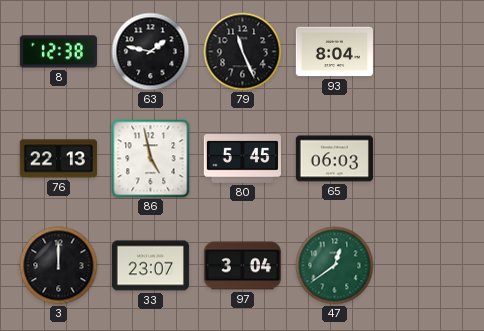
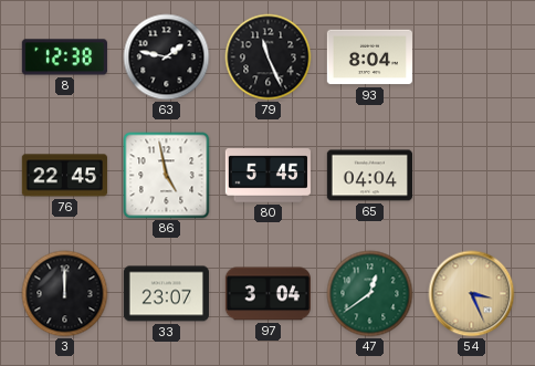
76: 22:13 -> 22:45 (64, 176)
65: 06:03 -> 04:04 (369, 176)
54: none -> 3:26 (472, 294)
